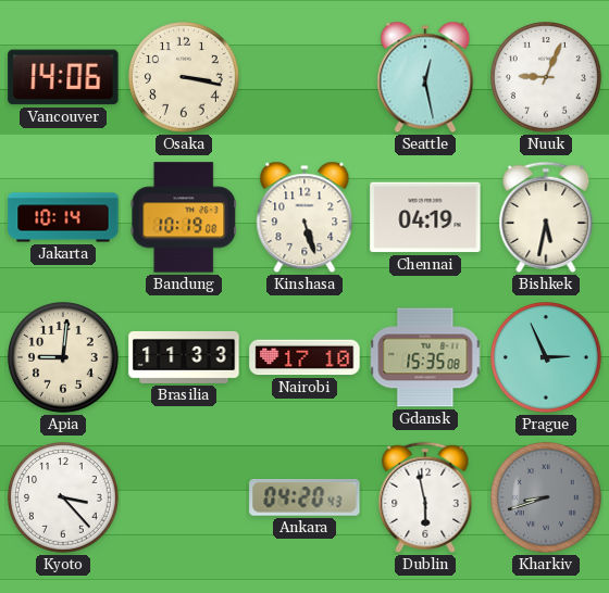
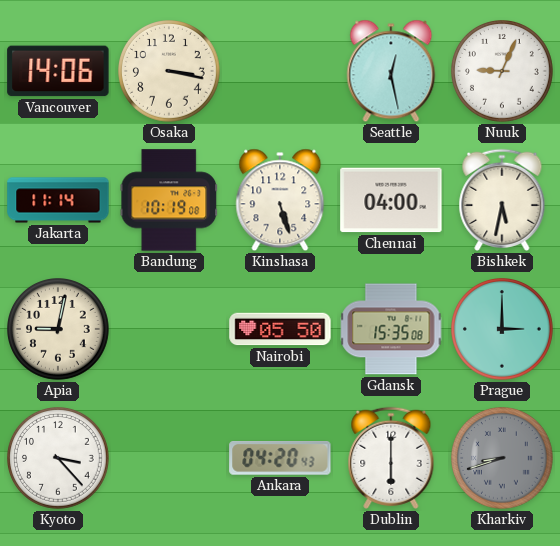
Jakarta: 10:14 -> 11:14 (58, 200)
Chennai: 04:19 -> 04:00 (391, 200)
Apia: 9:01 -> 9:02 (59, 330)
Brasilia: 11:33 -> none (184, 357)
Nairobi: 17:10 -> 05:50 (280, 329)
Prague: 2:56 -> 3:00 (503, 330)
Dublin: 5:58 -> 6:00 (391, 458)
